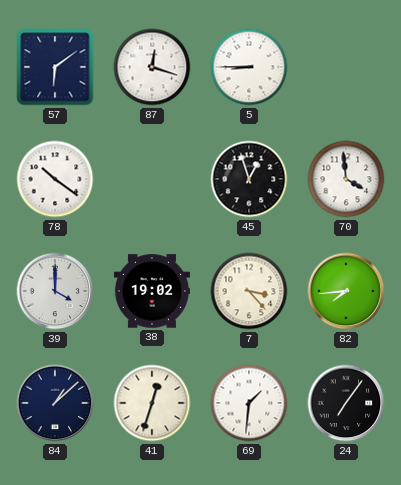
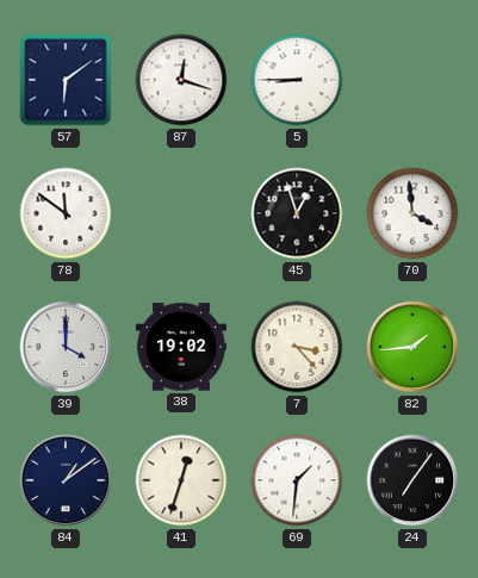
78: 10:21 -> 11:51 (66, 213)
82: 7:44 -> 1:44 (412, 347)
84: 1:08 -> 1:09 (66, 480)
